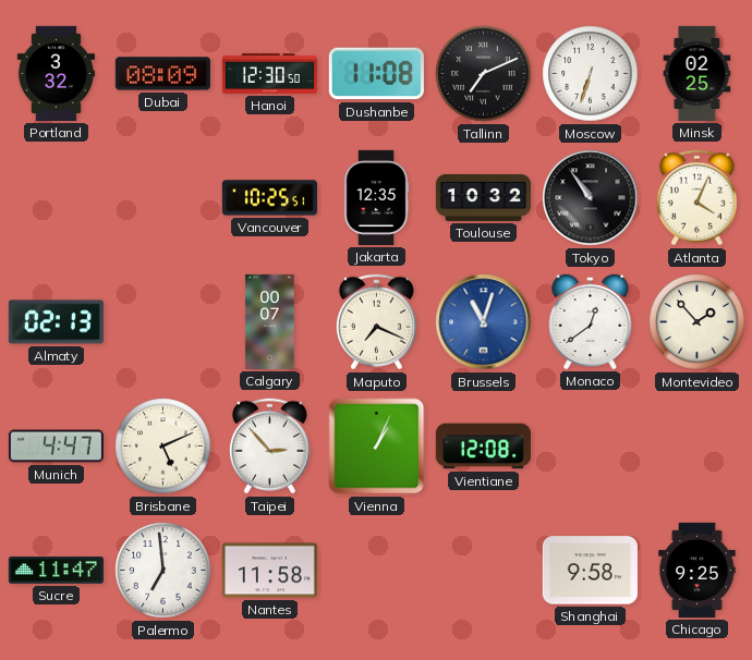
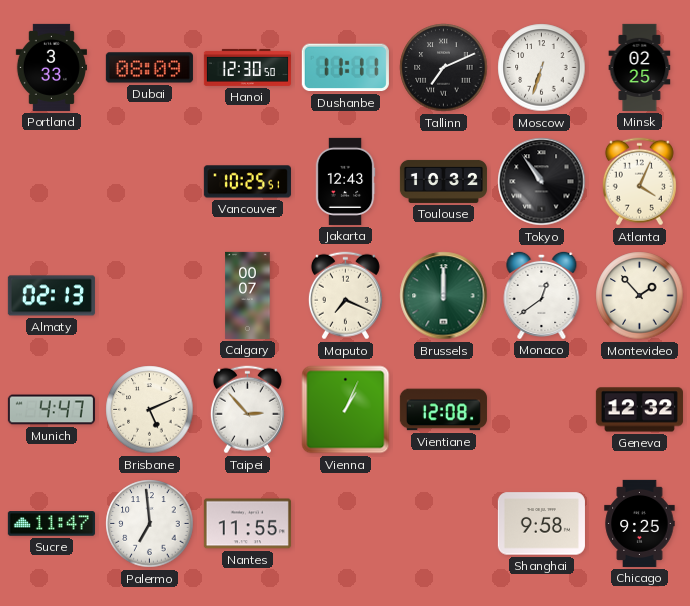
Portland: 3:32 -> 3:33 (51, 67)
Dushanbe: 11:08 -> 11:11 (345, 68)
Jakarta: 12:35 -> 12:43 (345, 181)
Brussels: 11:03 -> 12:00 (444, 296)
Brussels dial: blue -> green (444, 296)
Geneva: none -> 12:32 (639, 410)
Nantes: 11:58 -> 11:55 (247, 524)
